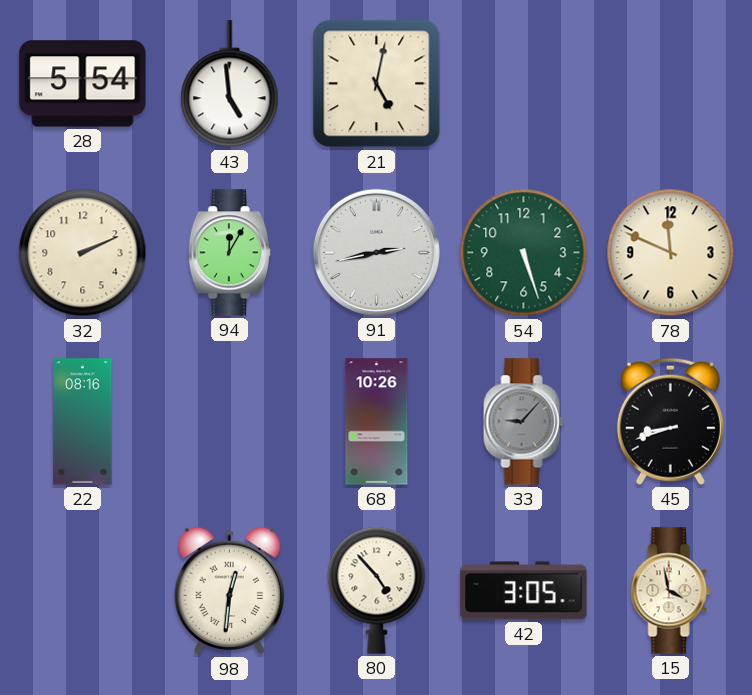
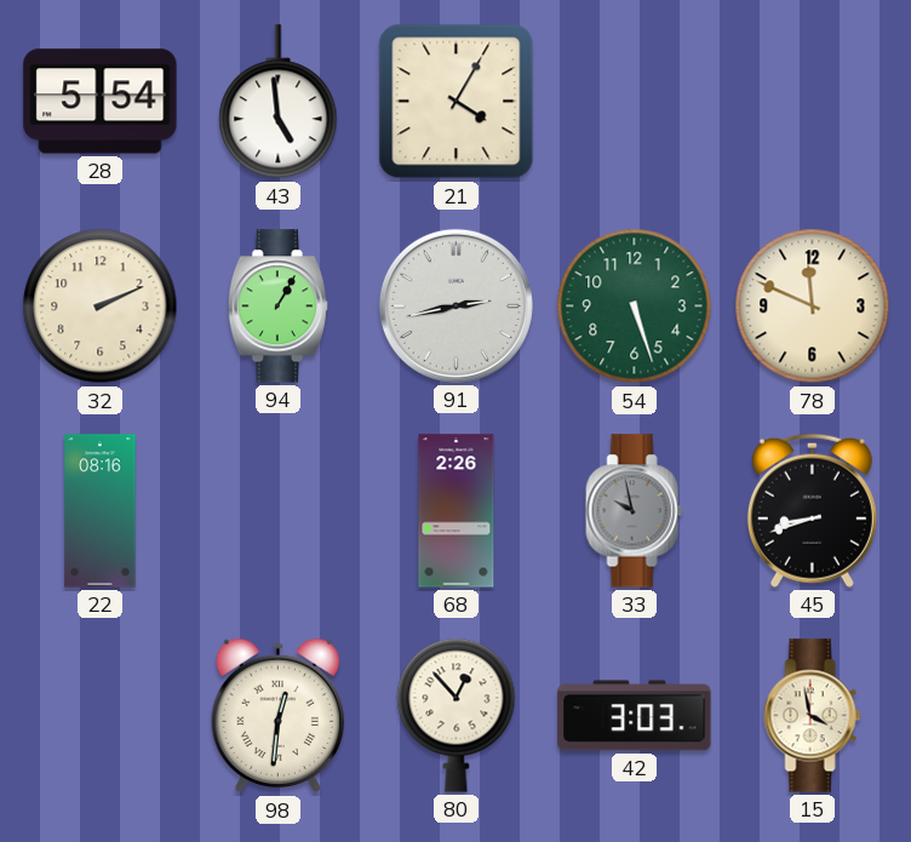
21: 5:02 -> 4:05 (457, 102)
94: 12:05 -> 1:05 (277, 307)
68: 10:26 -> 2:26 (457, 511)
33: 9:07 -> 9:58 (635, 511)
80: 4:53 -> 12:53 (457, 715)
42: 3:05 -> 3:03 (635, 716)
